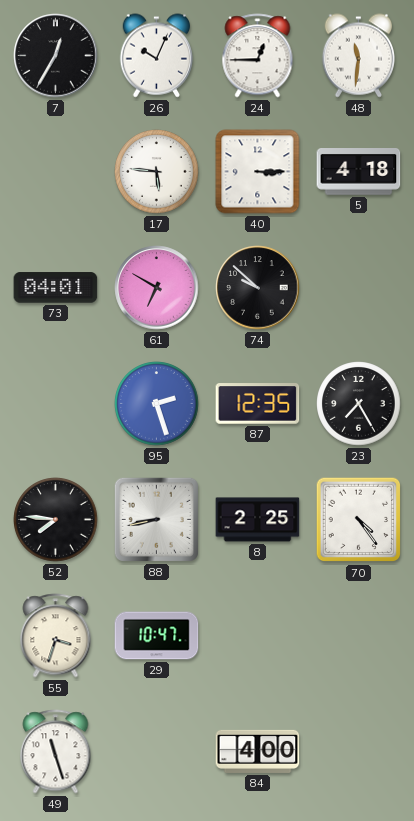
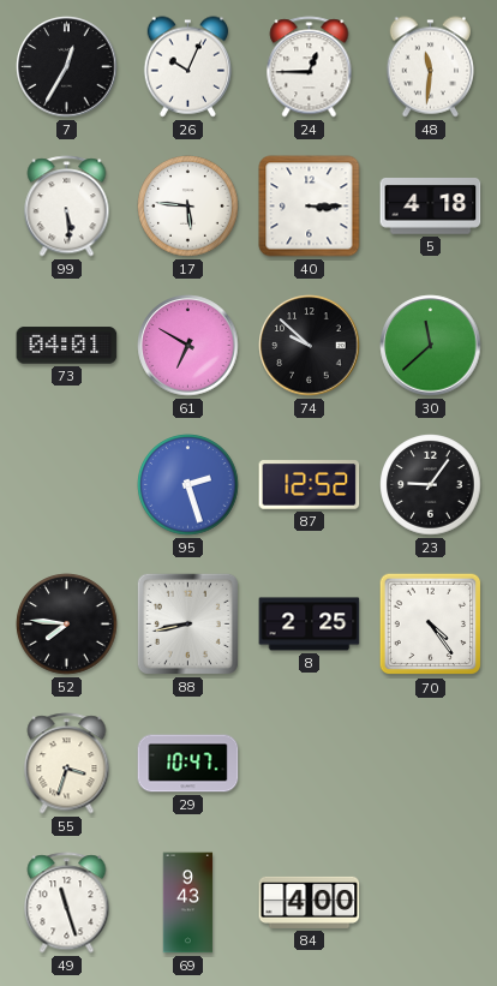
99: none -> 5:29 (67, 207)
30: none -> 11:38 (431, 346)
87: 12:35 -> 12:52 (310, 485)
23: 7:25 -> 9:06 (431, 485)
69: none -> 9:43 (188, 903)
